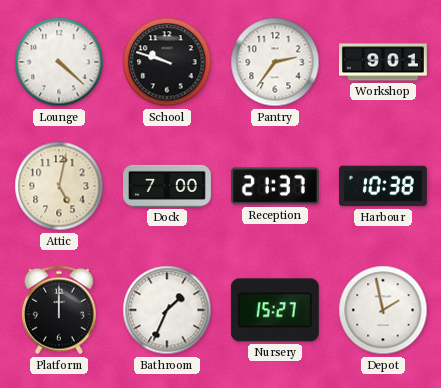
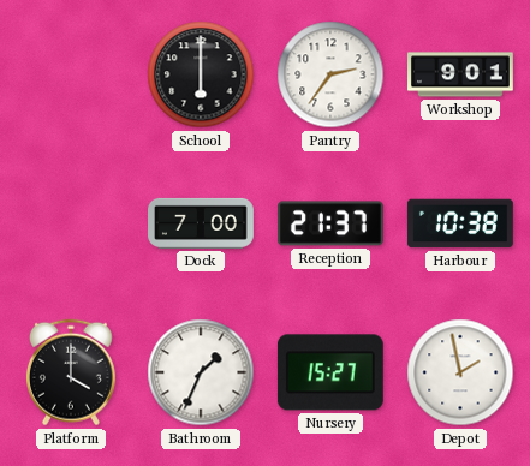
Lounge: 4:22 -> none (59, 62)
School: 9:48 -> 6:00 (201, 74)
Attic: 5:02 -> none (59, 186)
Platform: 12:00 -> 4:00 (71, 372)
